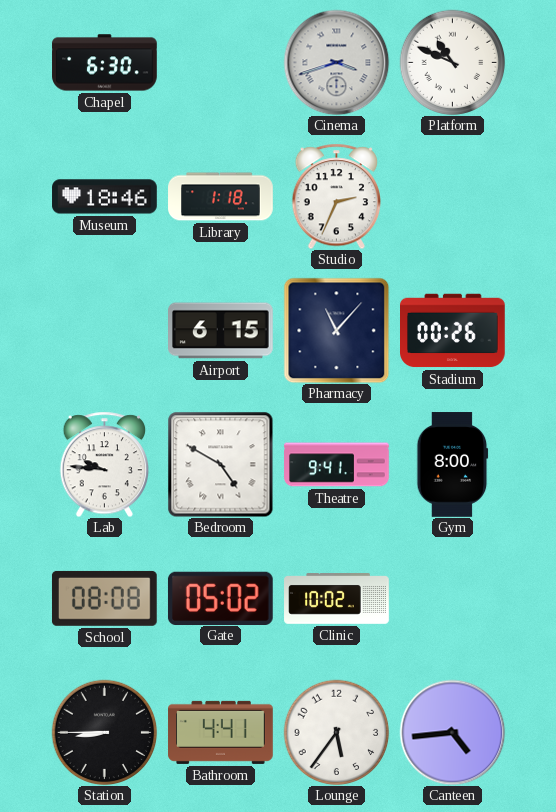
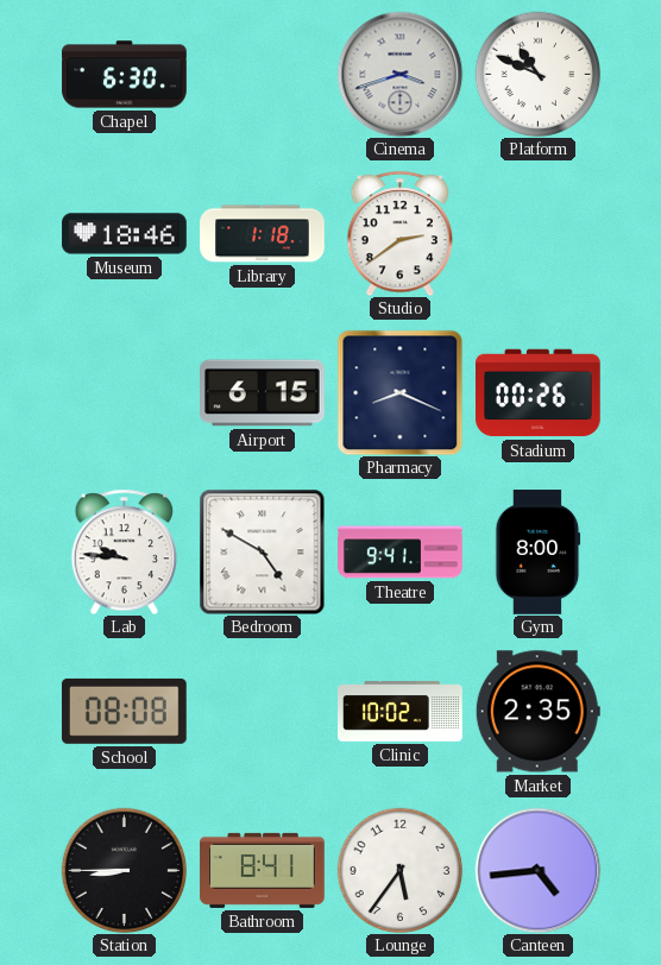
Studio: 2:34 -> 2:39 (399, 233)
Pharmacy: 11:07 -> 8:19 (399, 392)
Gate: 05:02 -> none (220, 598)
Market: none -> 2:35 (537, 712)
Bathroom: 4:41 -> 8:41 (263, 870)
